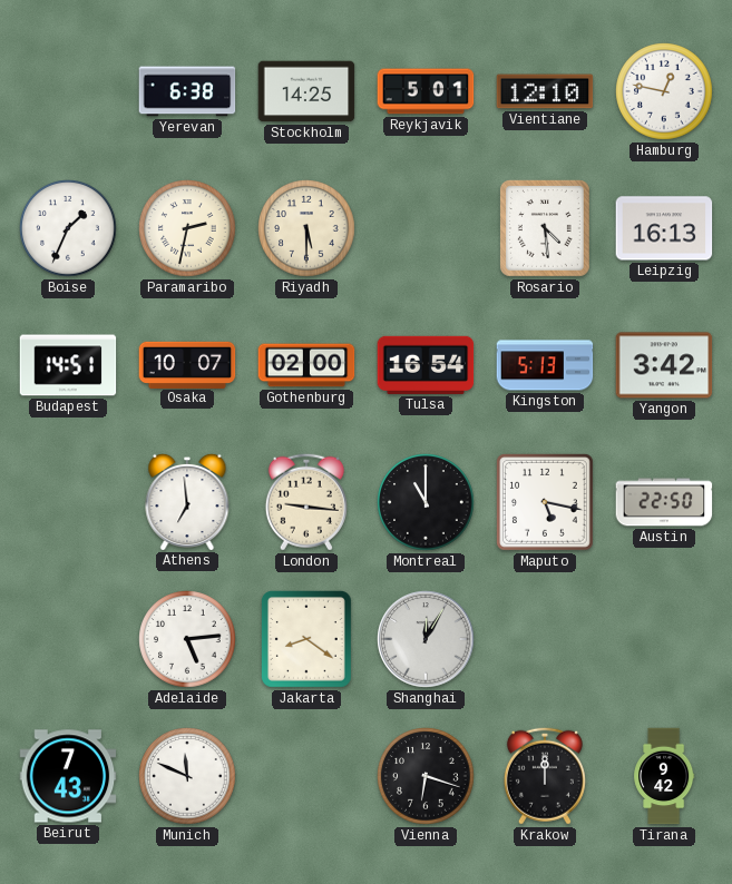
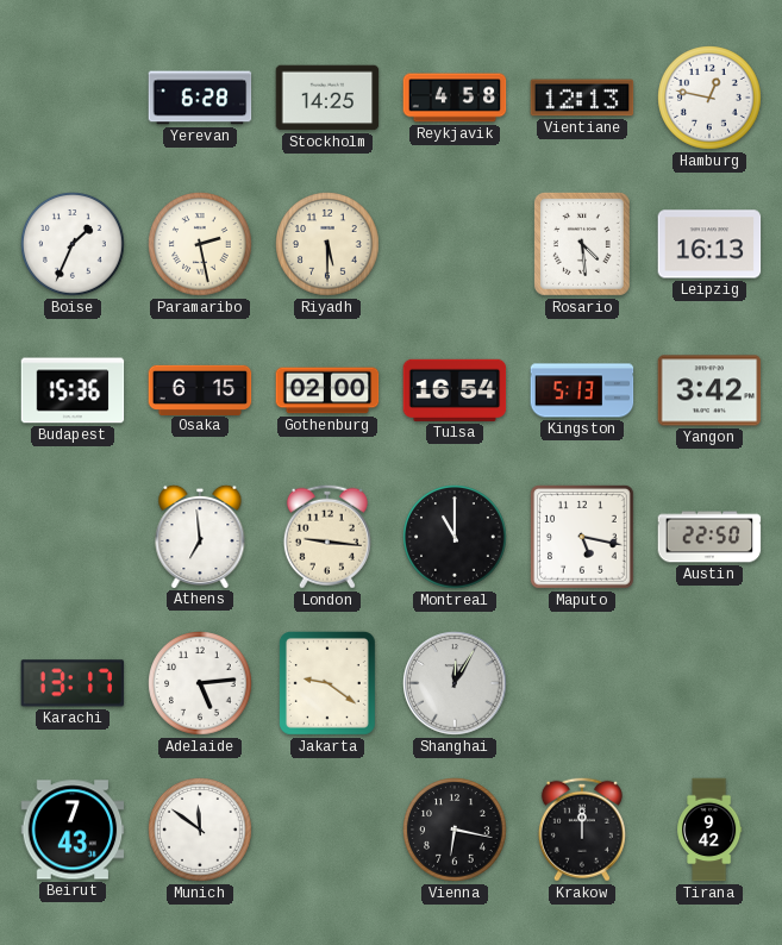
Yerevan: 6:38 -> 6:28 (200, 98)
Reykjavik: 5:01 -> 4:58 (455, 98)
Vientiane: 12:10 -> 12:13 (582, 98)
Paramaribo: 2:32 -> 2:28 (200, 244)
Budapest: 14:51 -> 15:36 (73, 390)
Osaka: 10:07 -> 6:15 (200, 389)
Karachi: none -> 13:17 (73, 683)
Jakarta: 8:21 -> 9:21 (327, 683)
Munich: 11:49 -> 11:51 (200, 830)
Vienna: 6:18 -> 6:17 (455, 830)
